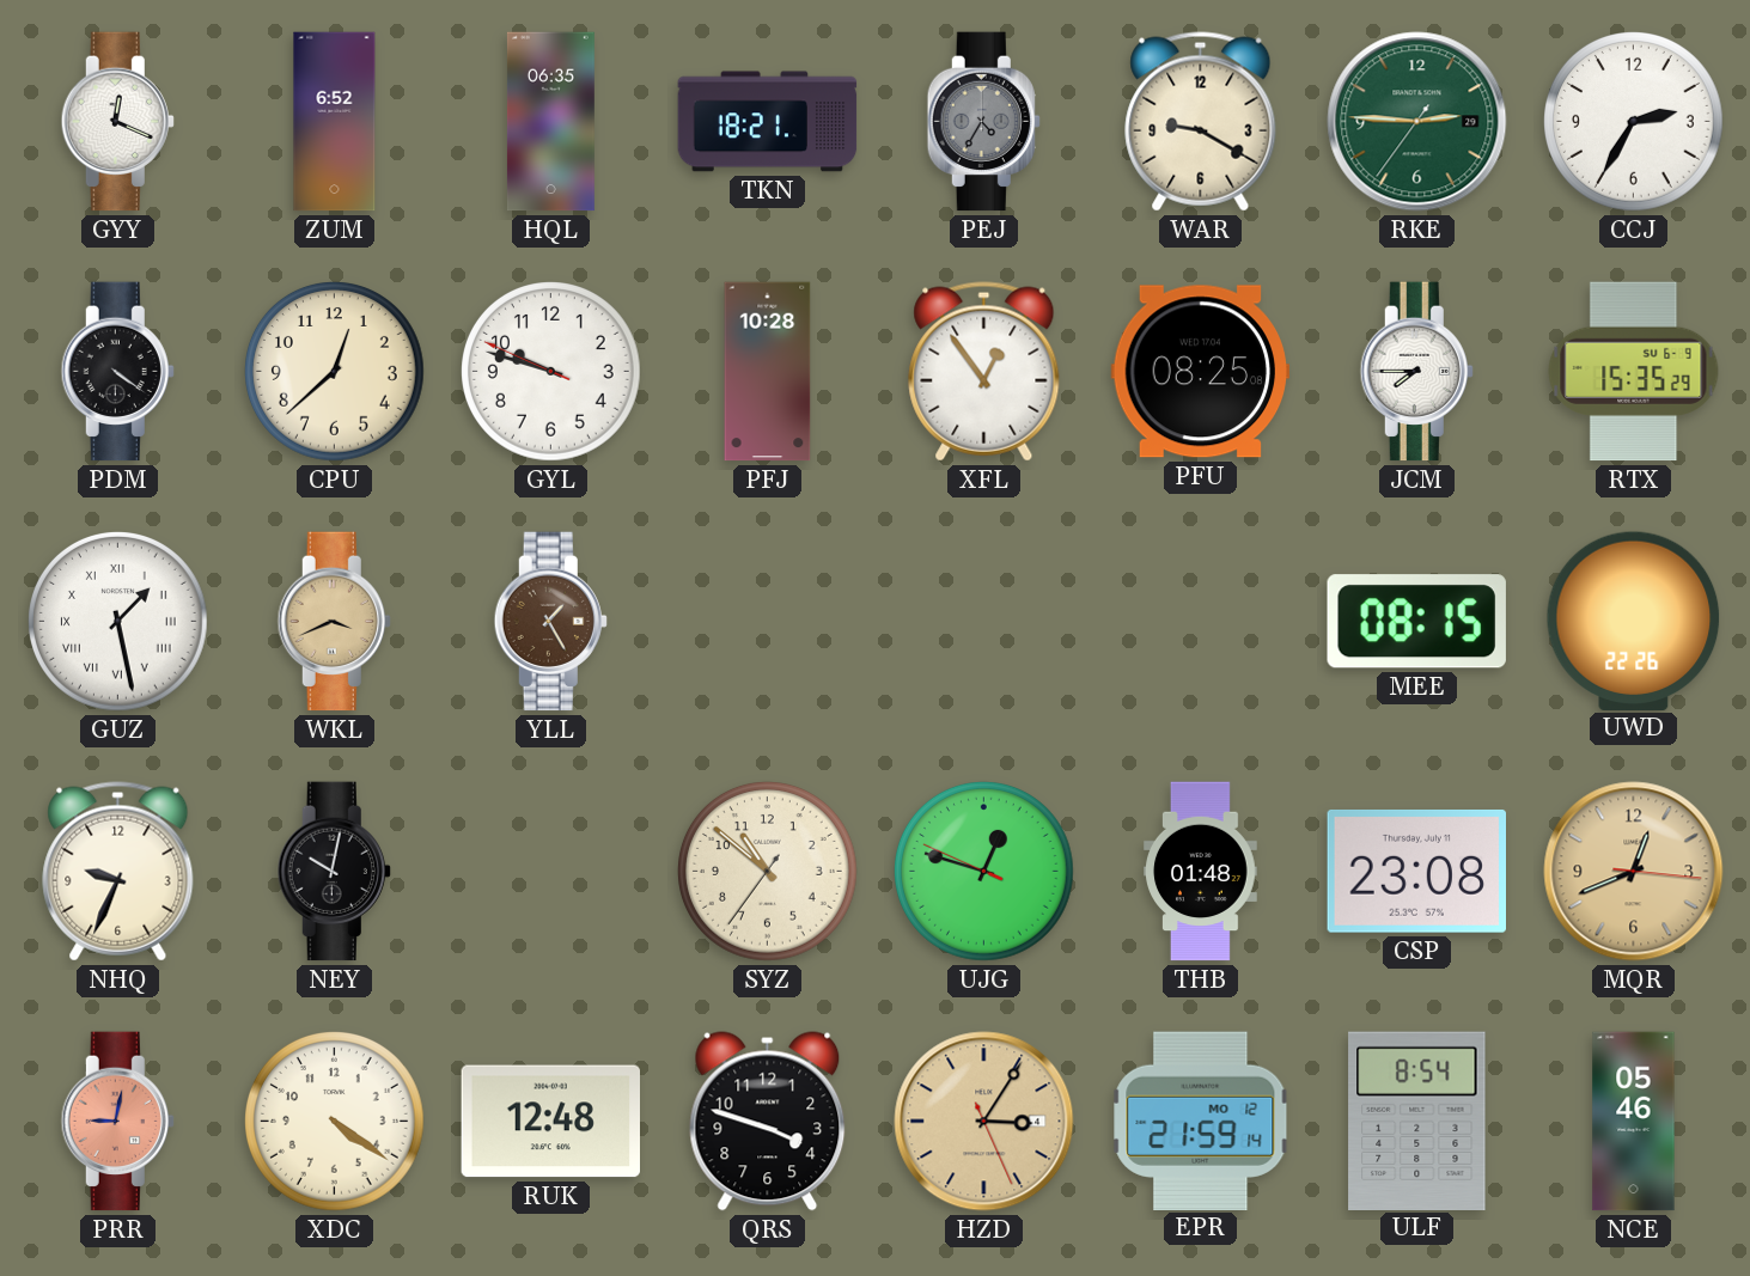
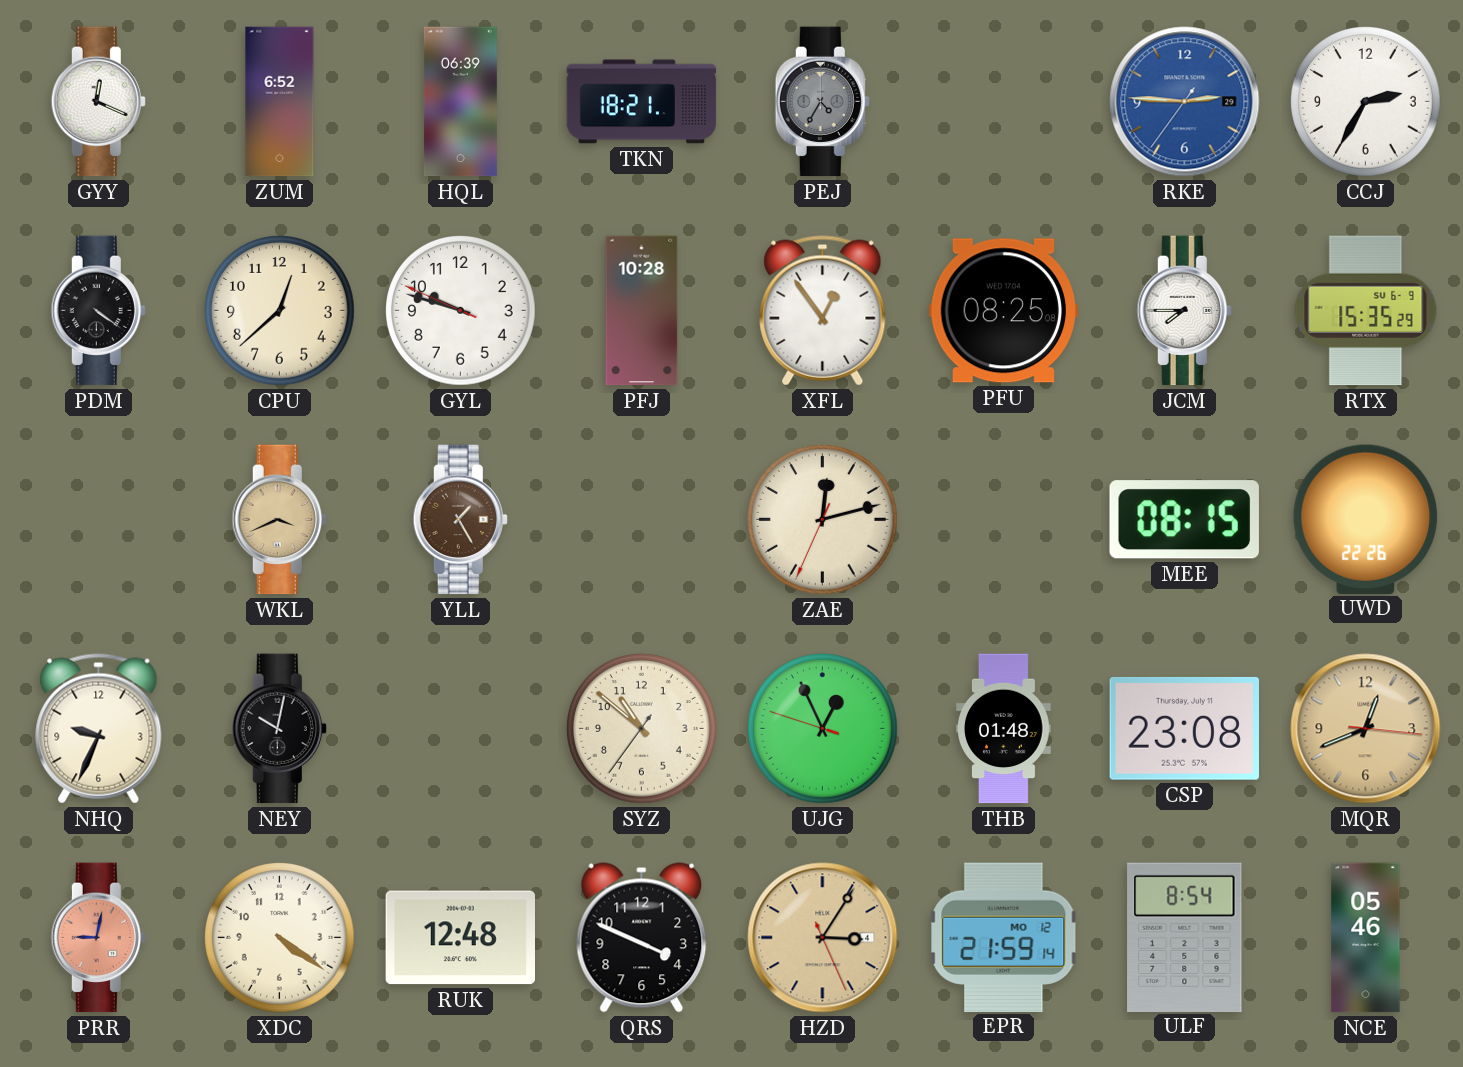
HQL: 06:35 -> 06:39 (460, 102)
WAR: 9:20 -> none (1201, 122)
RKE dial: green -> blue (1185, 102)
GUZ: 1:28 -> none (118, 622)
ZAE: none -> 12:12 (823, 520)
UJG: 12:47 -> 12:55 (823, 729)
QRS: 3:48 -> 3:49 (642, 938)
